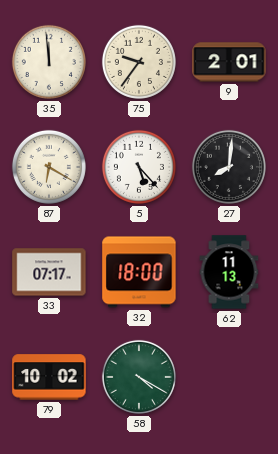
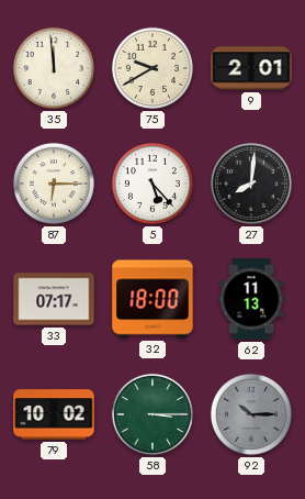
75: 9:36 -> 9:40 (152, 68)
87: 6:20 -> 6:15 (54, 184)
58: 4:20 -> 3:15 (152, 414)
92: none -> 10:15 (251, 414)
